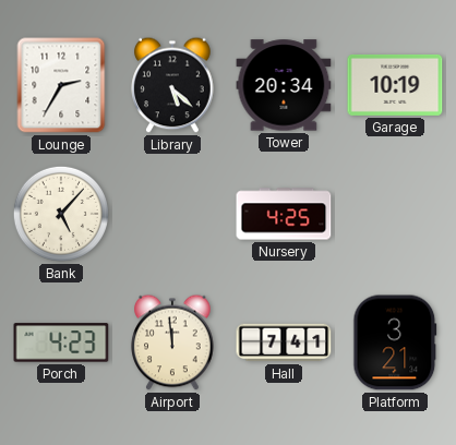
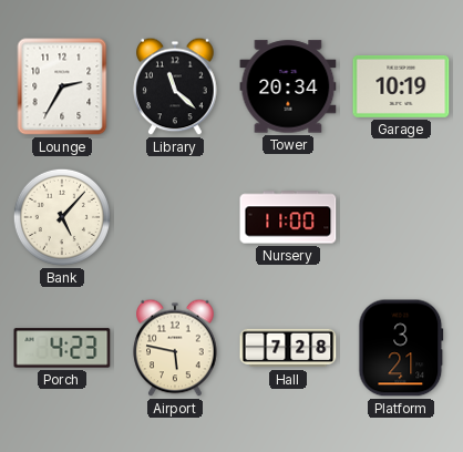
Library: 5:22 -> 11:22 (175, 86)
Nursery: 4:25 -> 11:00 (288, 217)
Airport: 11:59 -> 5:47 (175, 348)
Hall: 7:41 -> 7:28 (288, 348)
